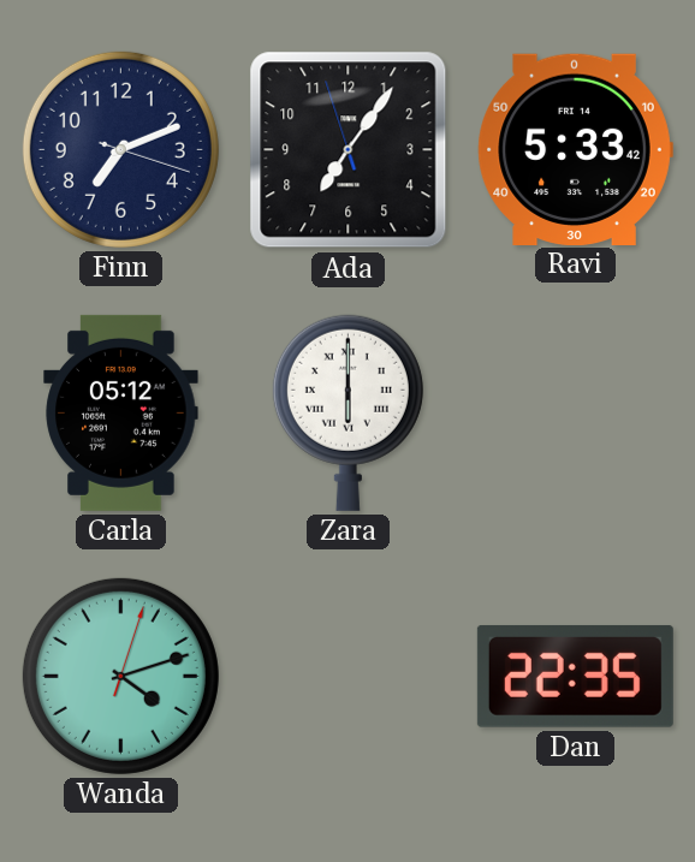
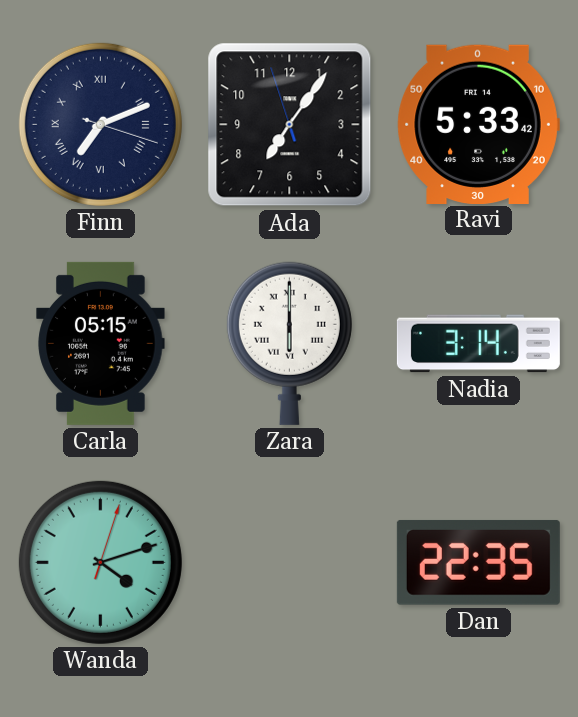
Finn numerals: Arabic -> Roman (100, 124)
Carla: 05:12 -> 05:15 (101, 343)
Nadia: none -> 3:14 (478, 344)
